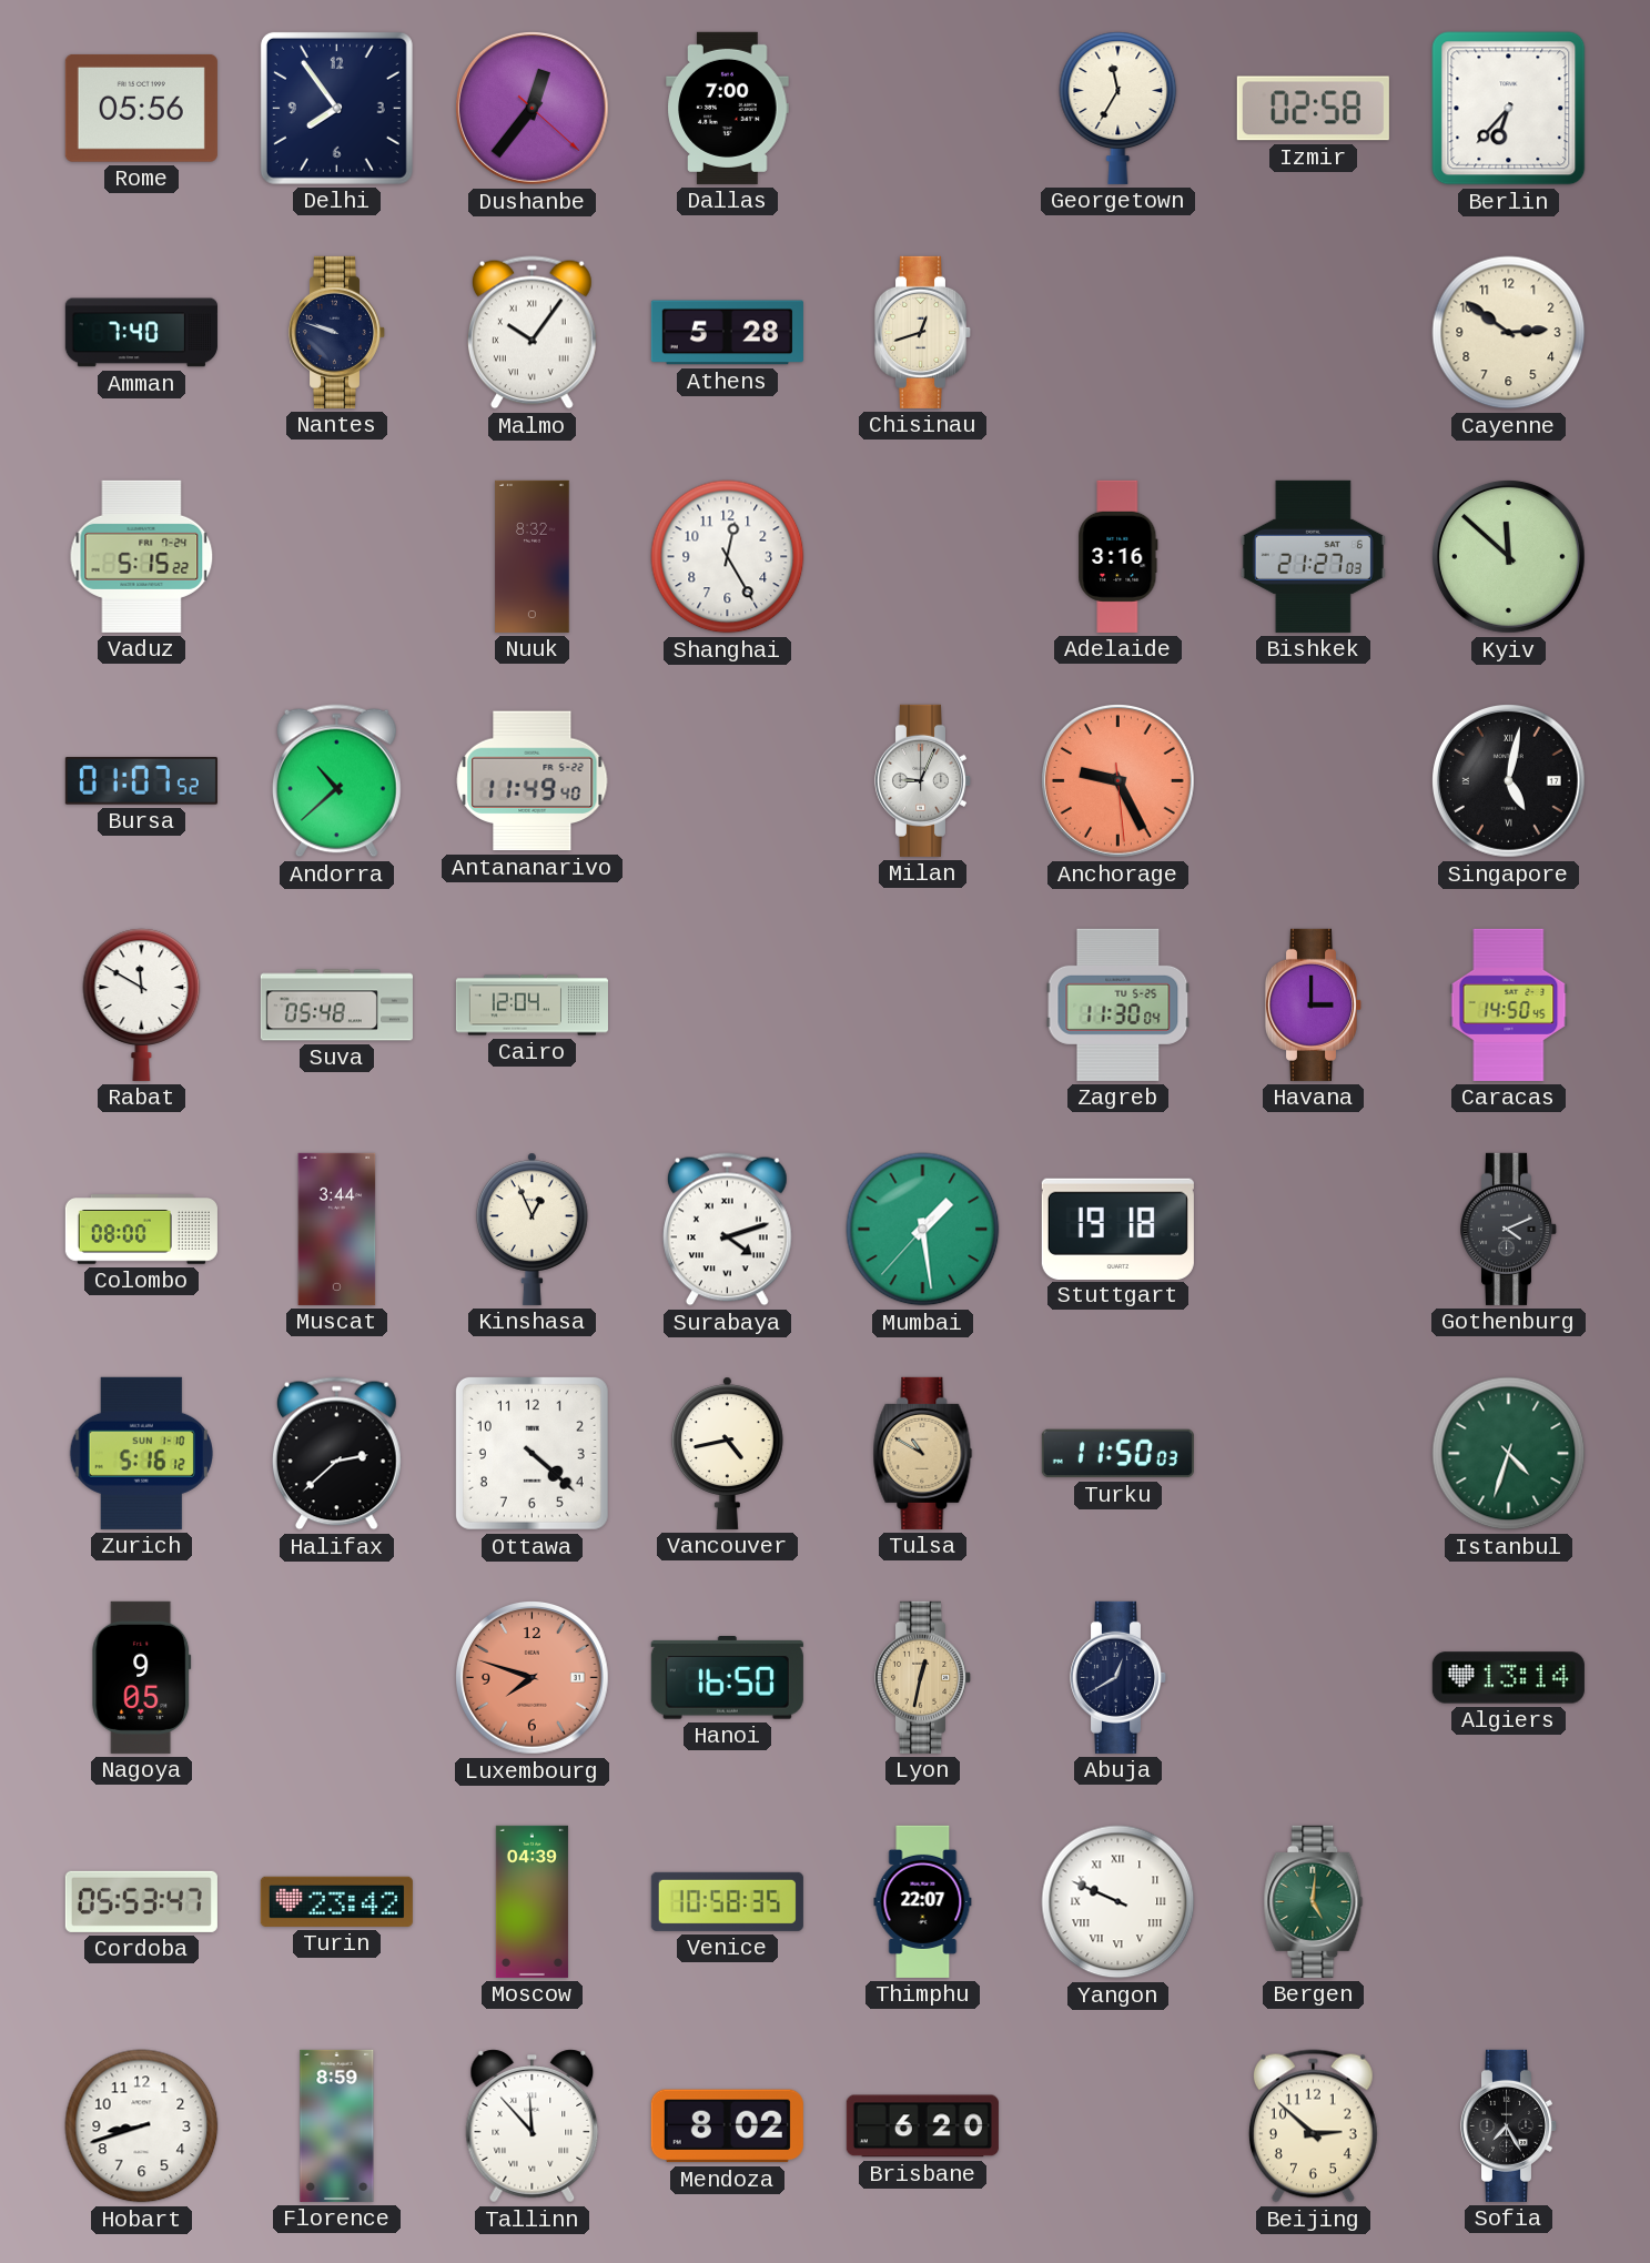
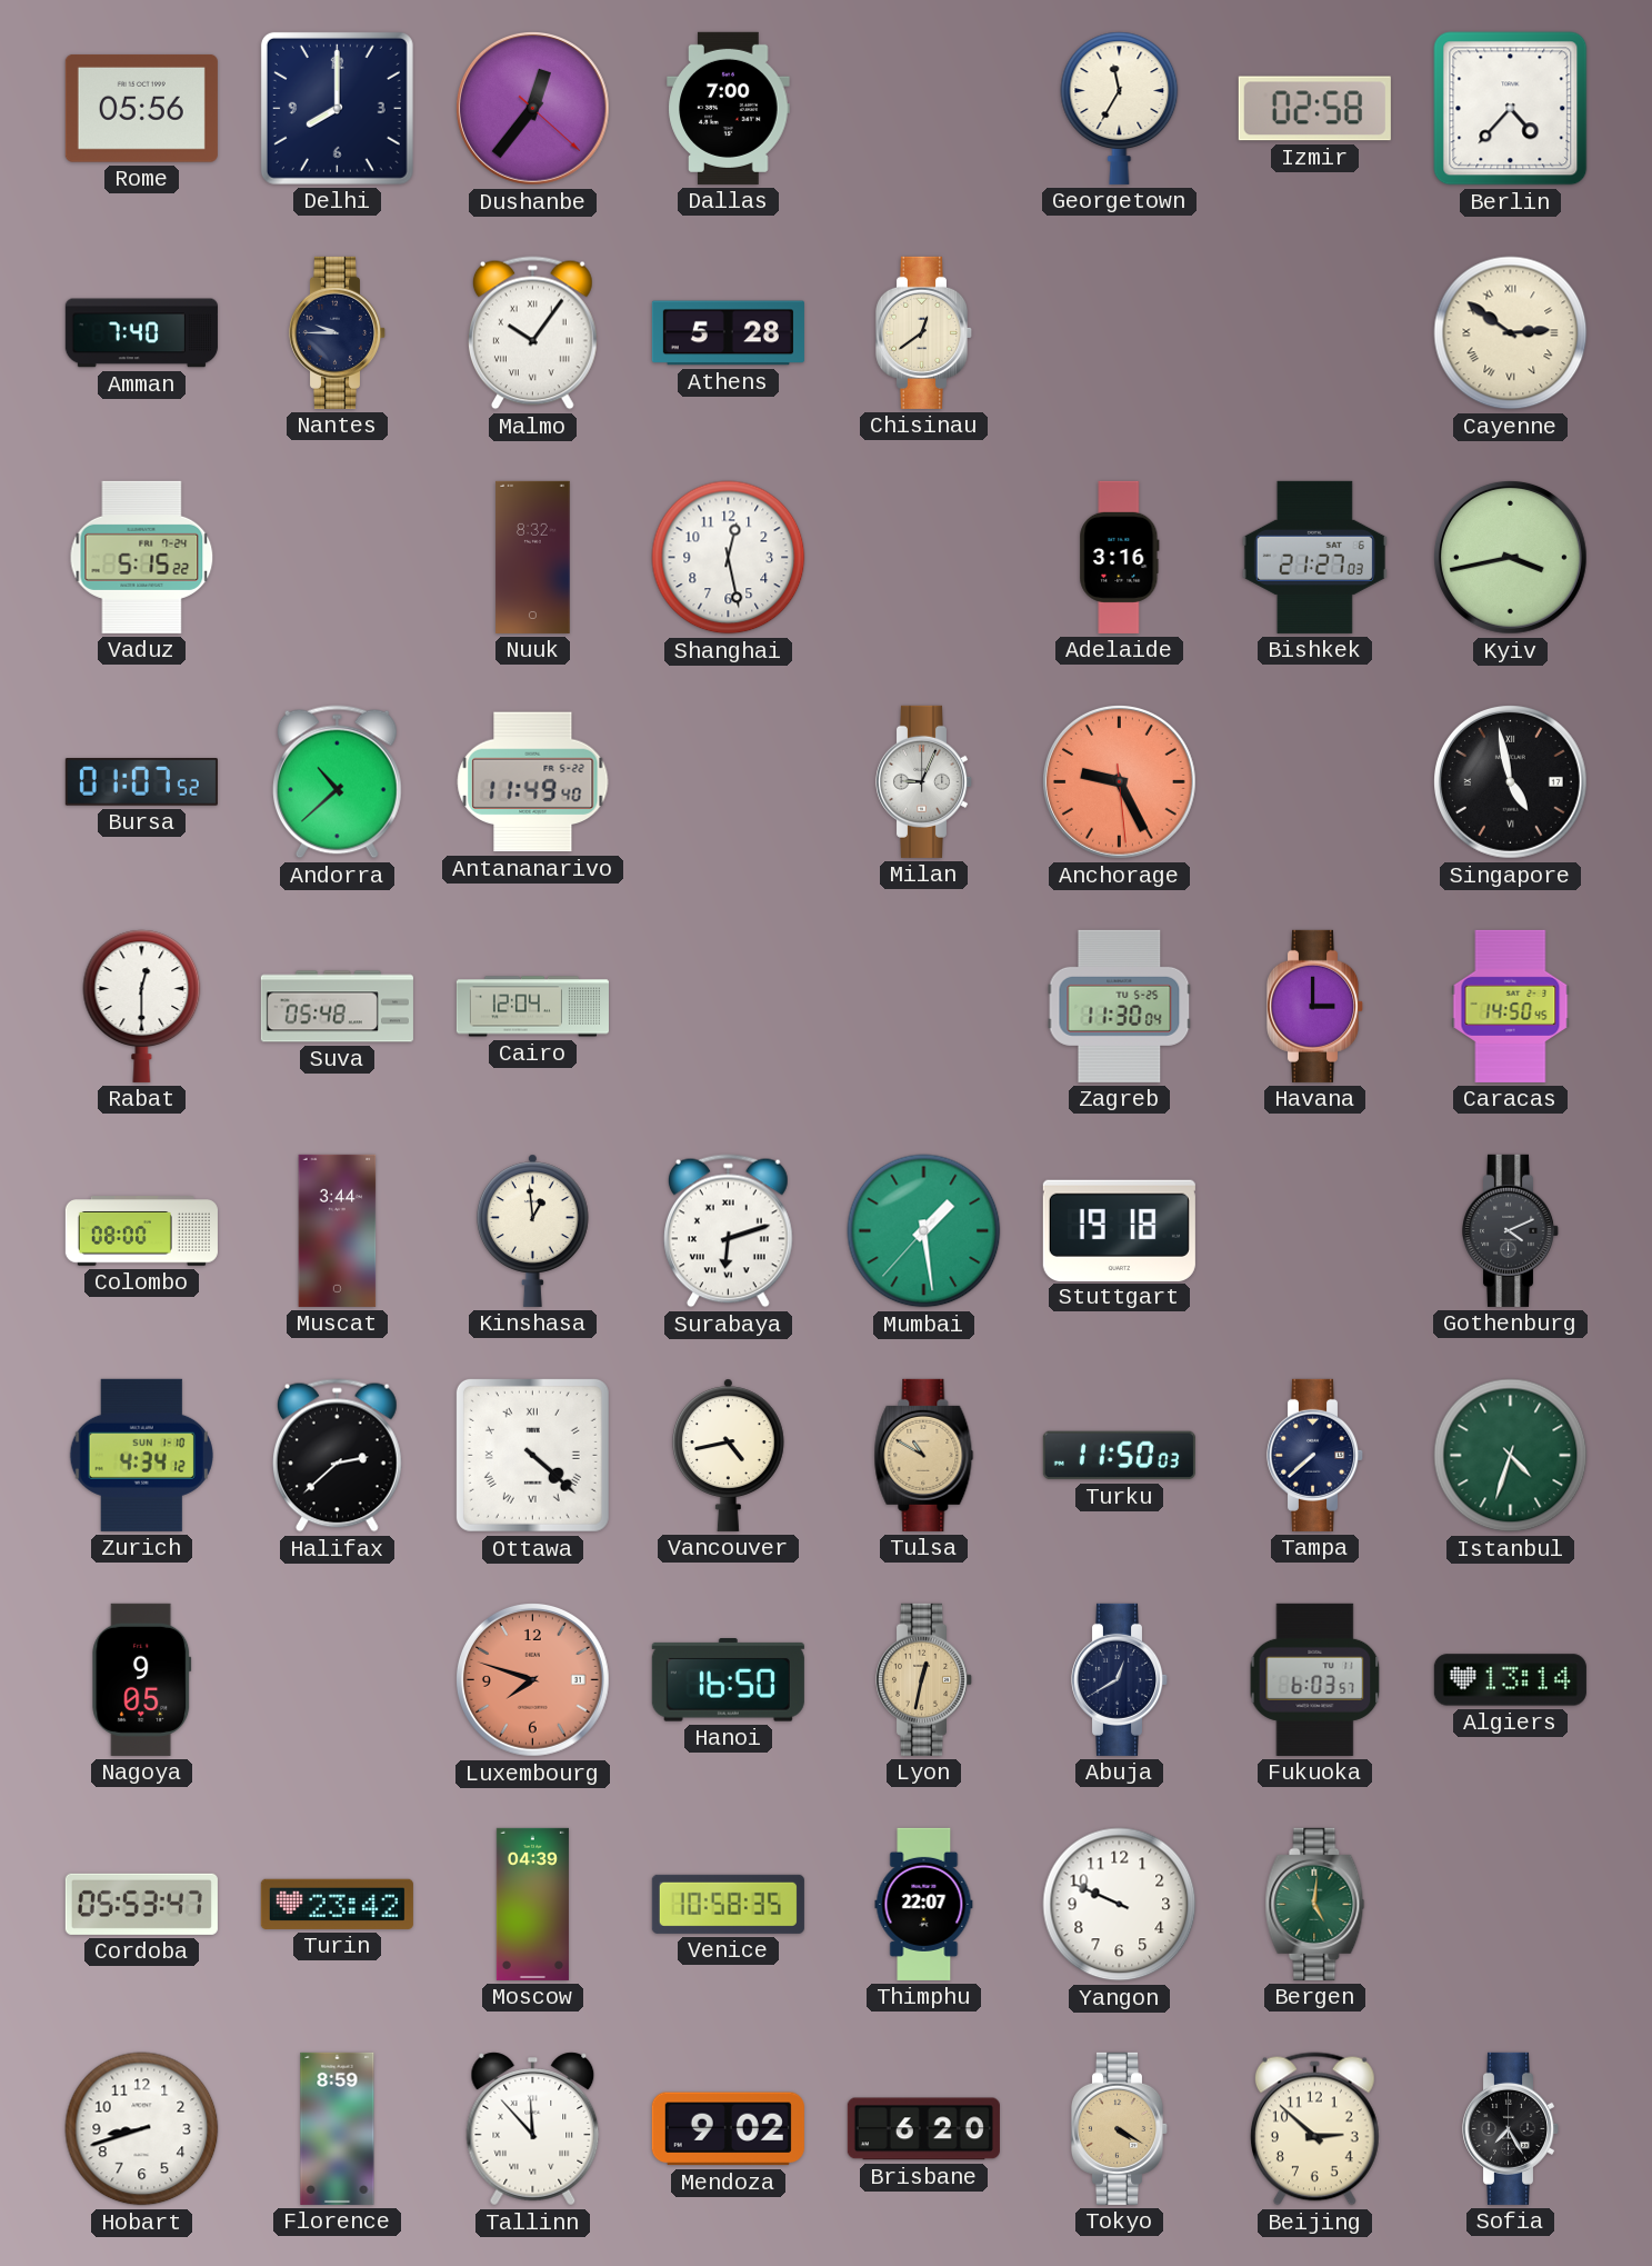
Delhi: 7:54 -> 8:00 (337, 108)
Berlin: 6:37 -> 4:37 (1511, 109)
Nantes: 9:48 -> 9:45 (338, 332)
Chisinau: 12:42 -> 12:39 (924, 332)
Cayenne numerals: Arabic -> Roman (1511, 333)
Shanghai: 12:25 -> 12:28 (729, 558)
Kyiv: 11:52 -> 3:43 (1511, 558)
Singapore: 5:02 -> 4:58 (1511, 782)
Rabat: 11:50 -> 12:30 (142, 1006)
Kinshasa: 12:56 -> 12:59 (532, 1230)
Surabaya: 4:12 -> 6:12 (728, 1231)
Zurich: 5:16 -> 4:34 (141, 1455)
Ottawa numerals: Arabic -> Roman (532, 1455)
Tampa: none -> 7:38 (1315, 1455)
Fukuoka: none -> 6:03 (1315, 1679)
Yangon numerals: Roman -> Arabic (1120, 1905)
Mendoza: 8:02 -> 9:02 (728, 2129)
Tokyo: none -> 4:20 (1120, 2128)
